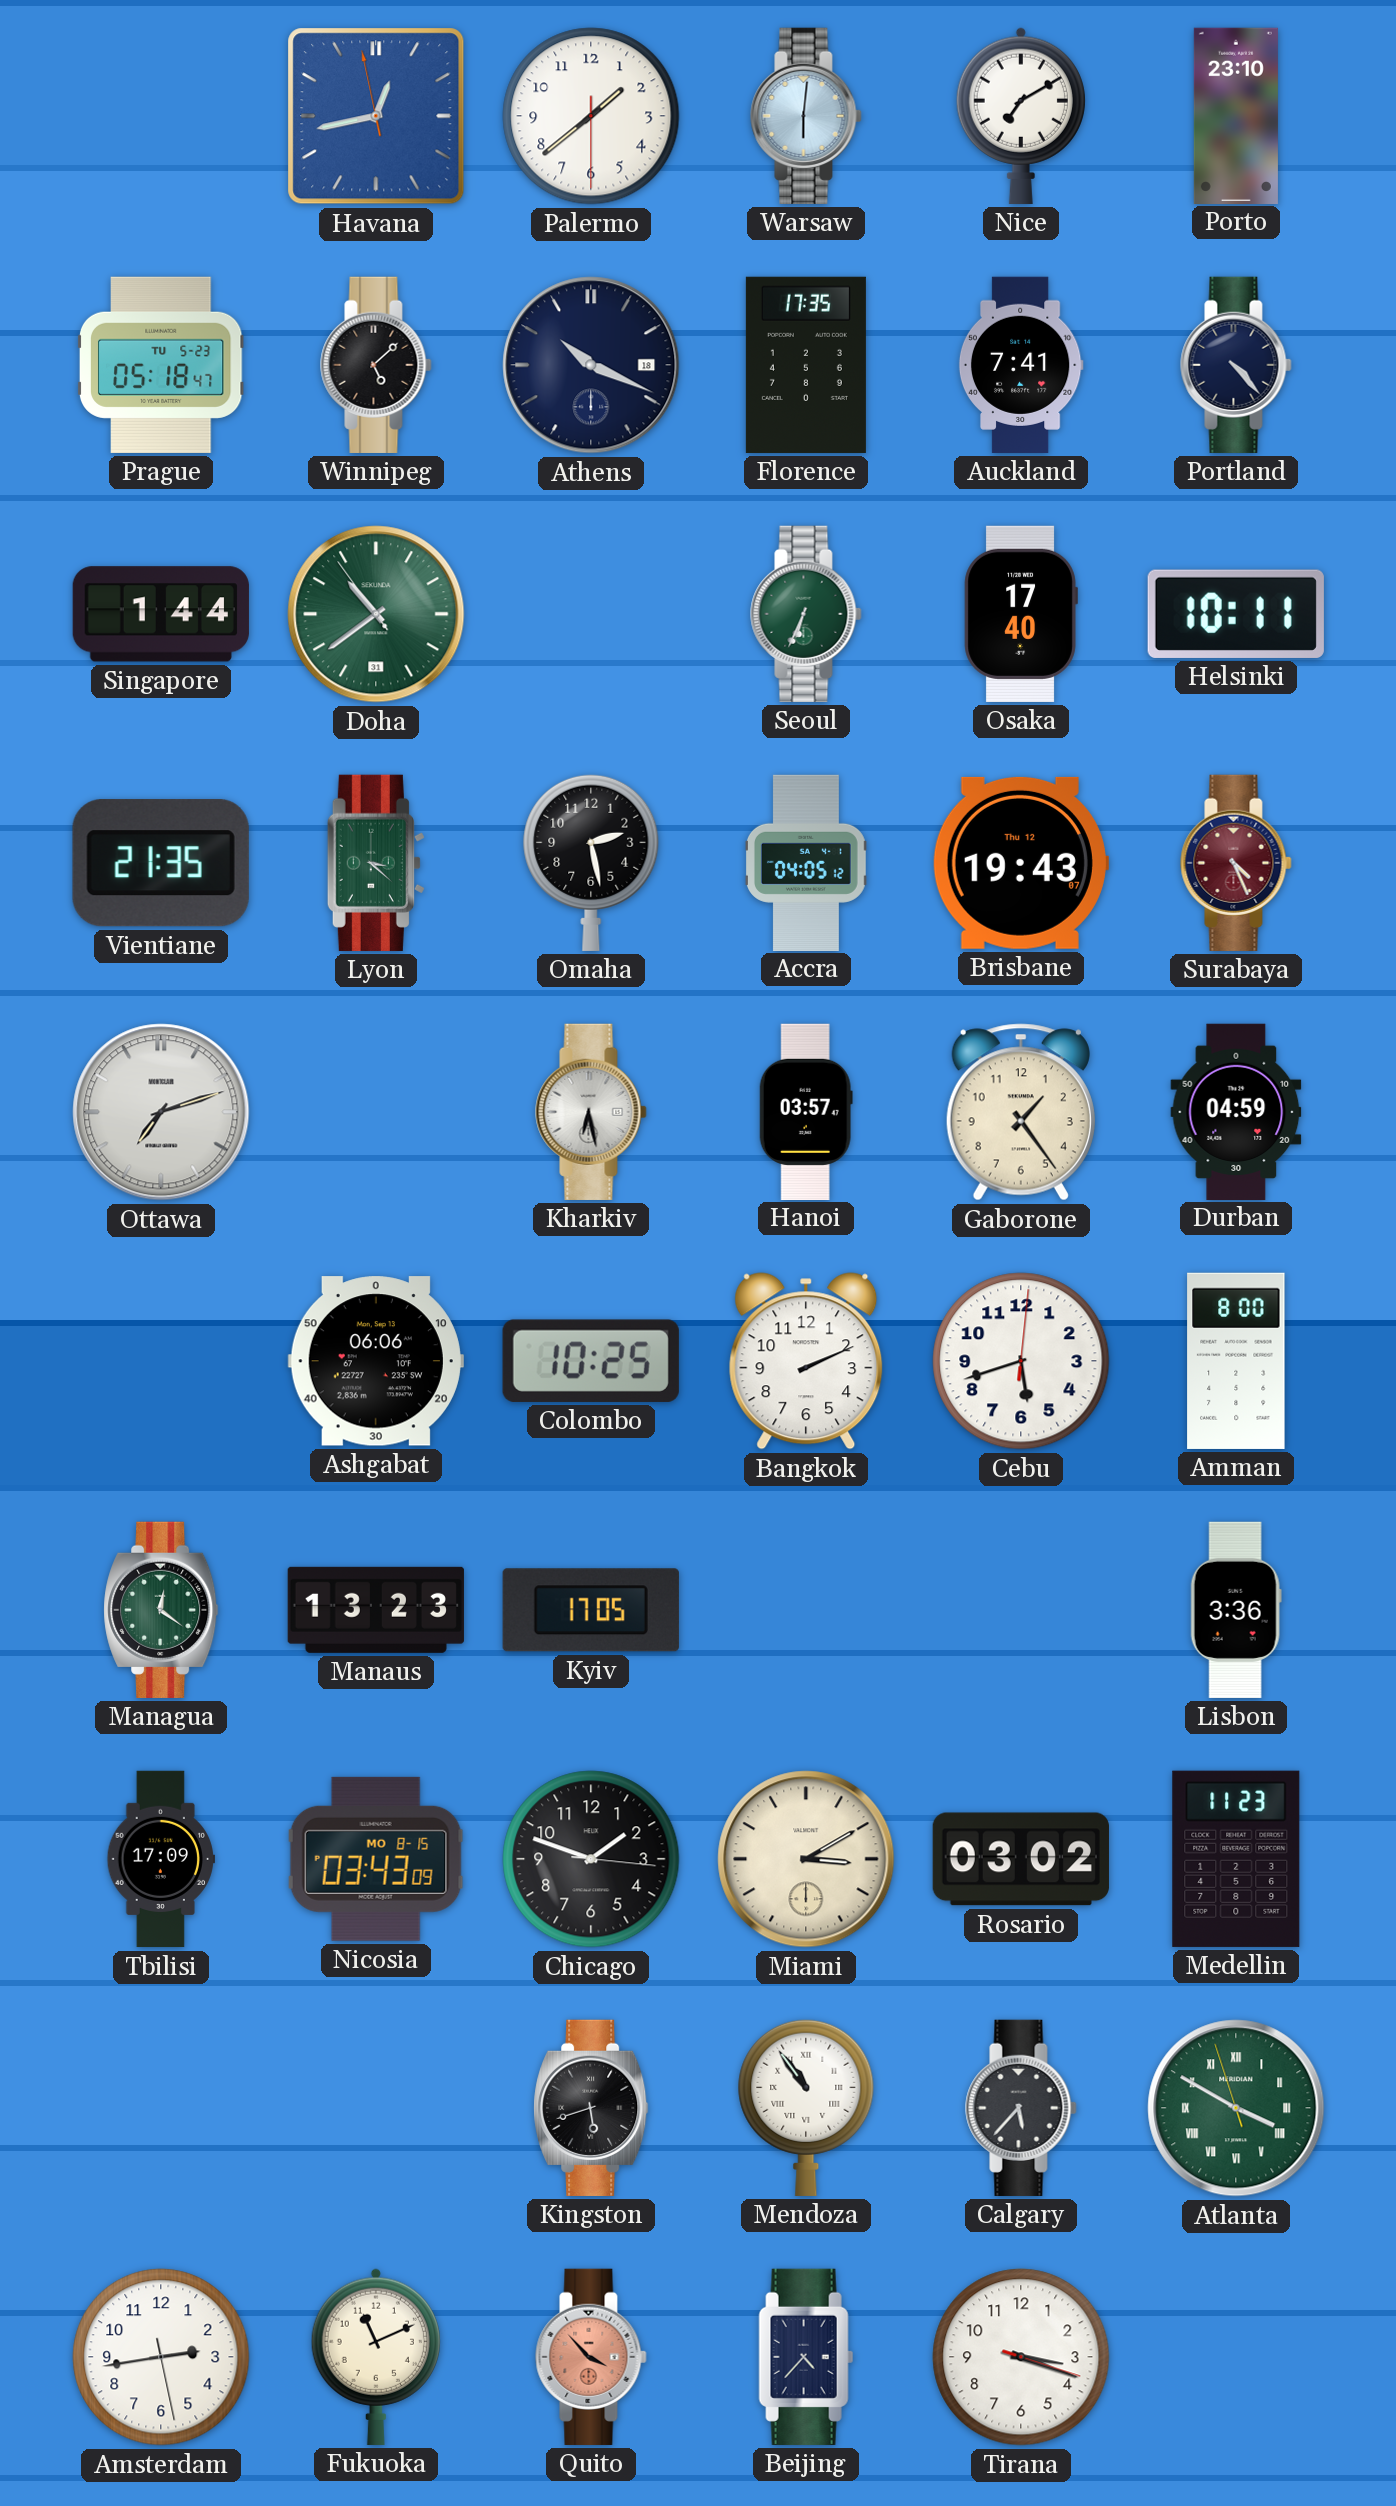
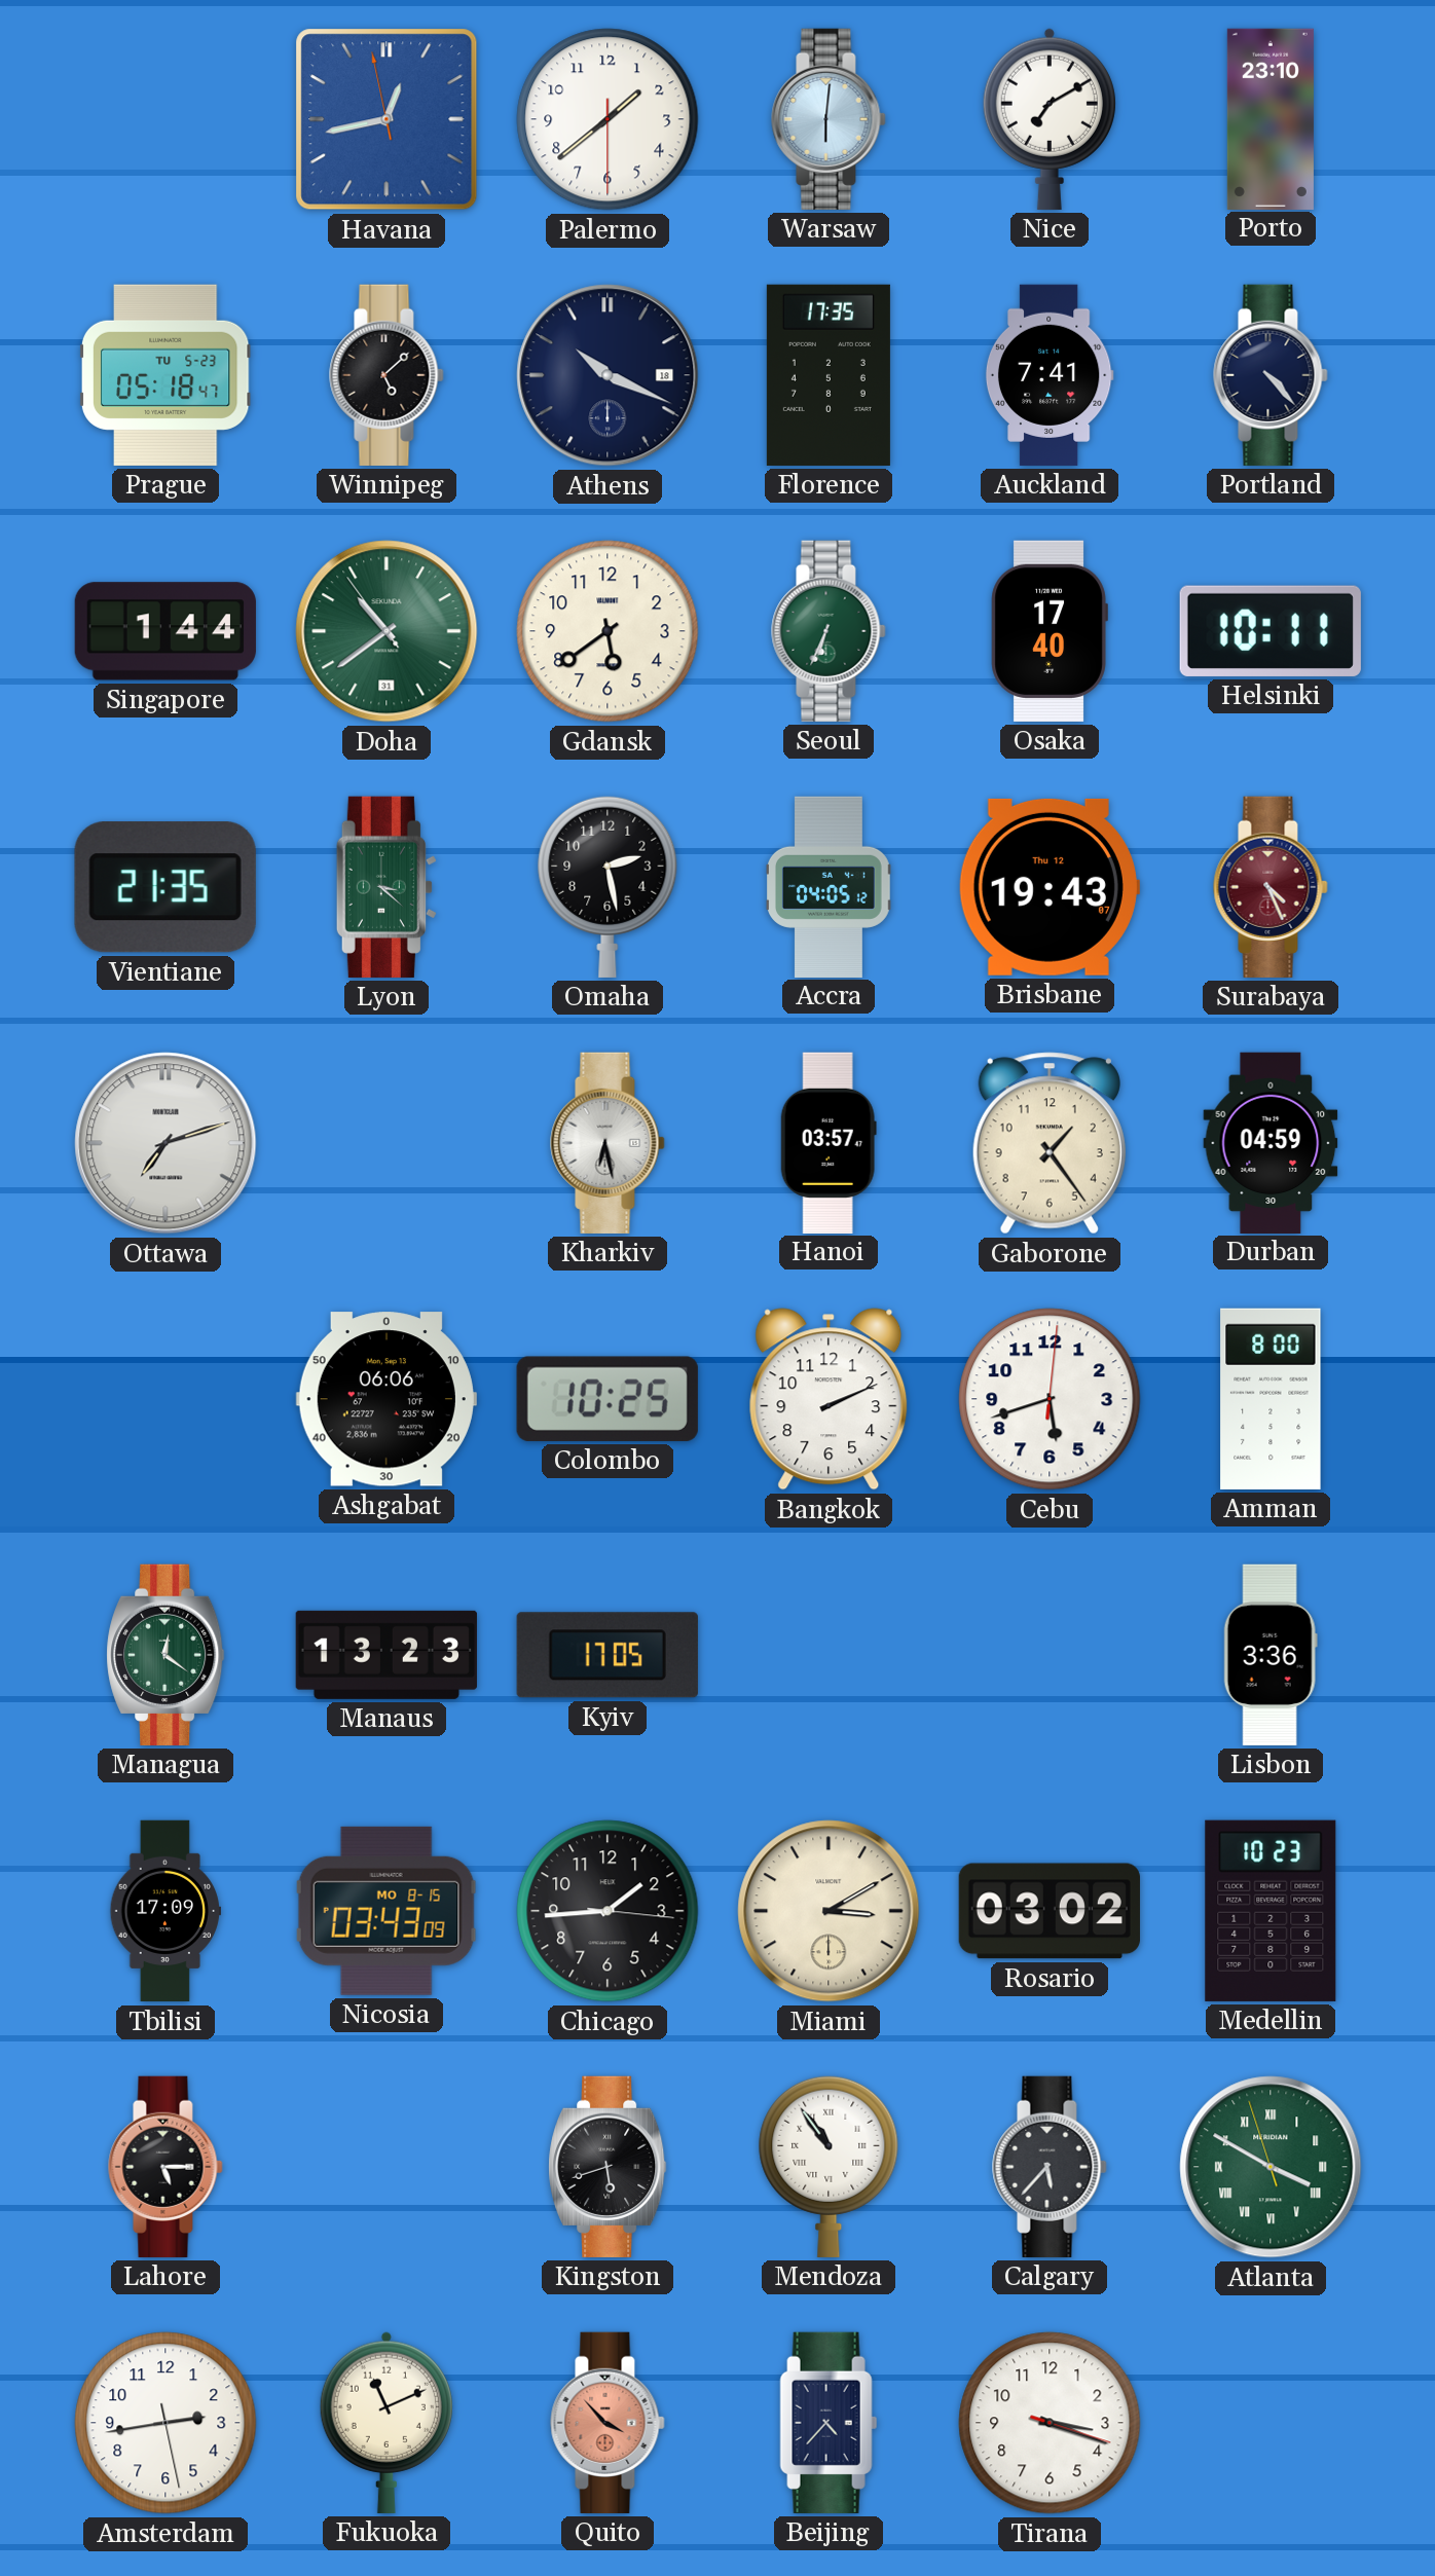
Gdansk: none -> 5:39 (608, 631)
Chicago: 1:48 -> 1:44 (608, 1911)
Medellin: 11:23 -> 10:23 (1271, 1911)
Lahore: none -> 5:15 (165, 2167)
